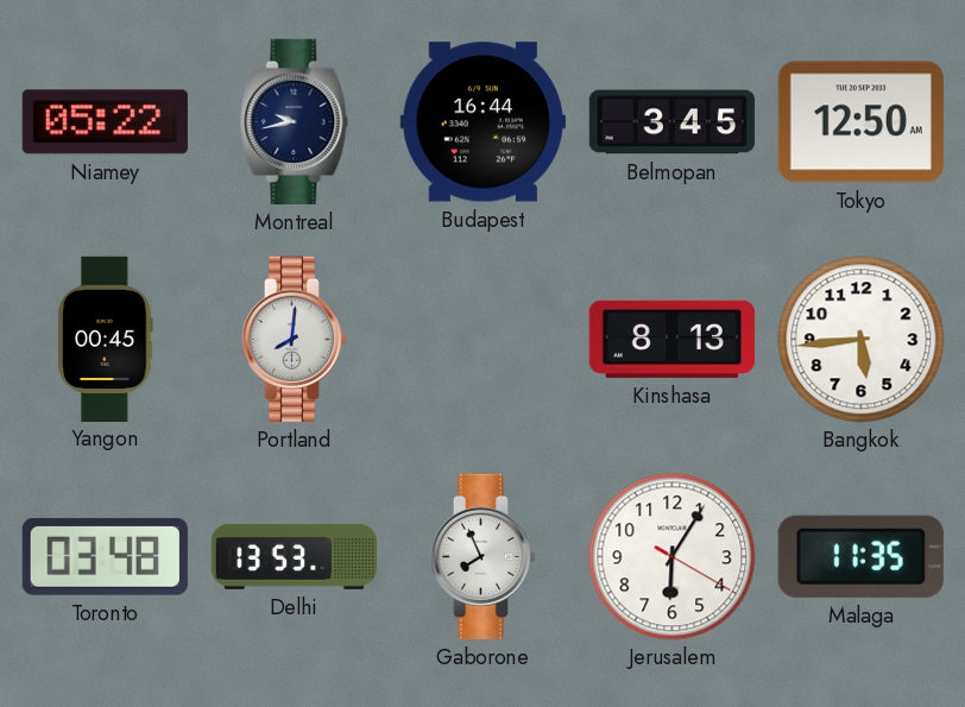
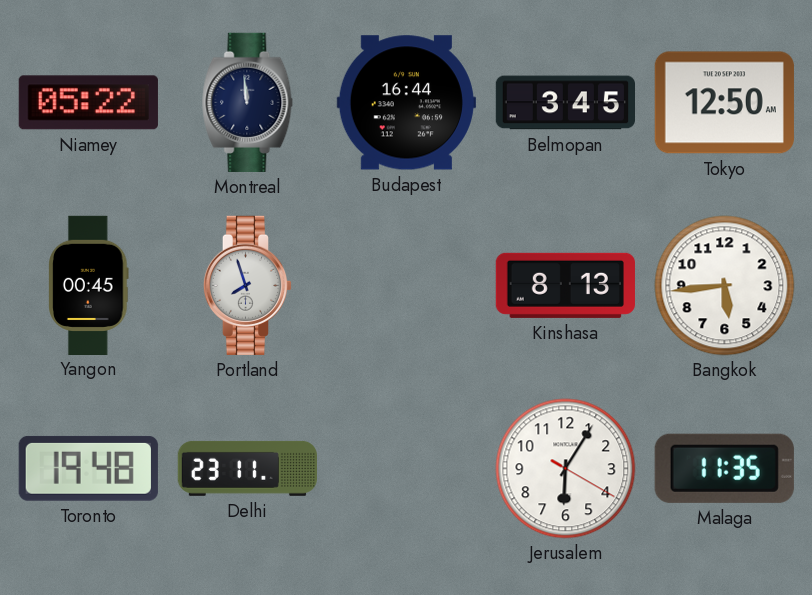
Montreal: 9:43 -> 11:59 (248, 102)
Portland: 8:01 -> 7:57 (248, 285)
Toronto: 03:48 -> 19:48 (88, 468)
Delhi: 13:53 -> 23:11 (247, 468)
Gaborone: 7:56 -> none (484, 556)
